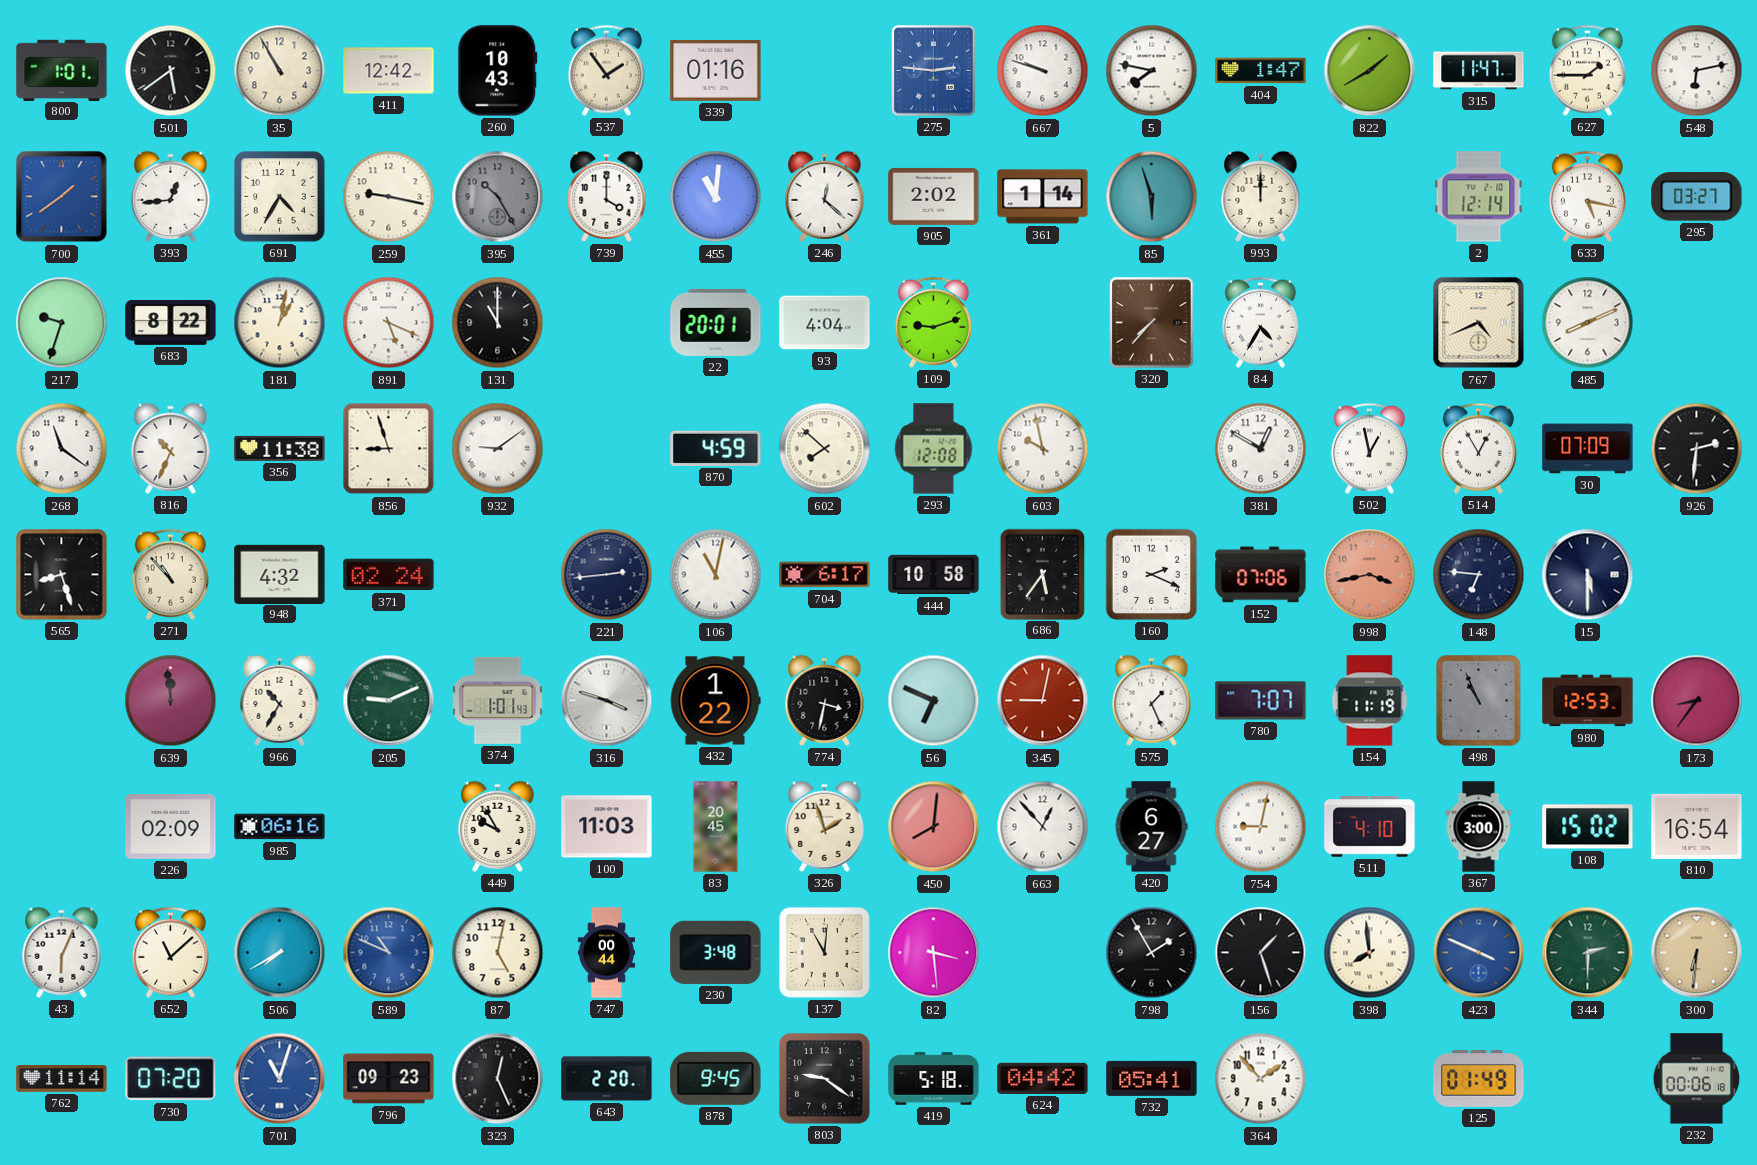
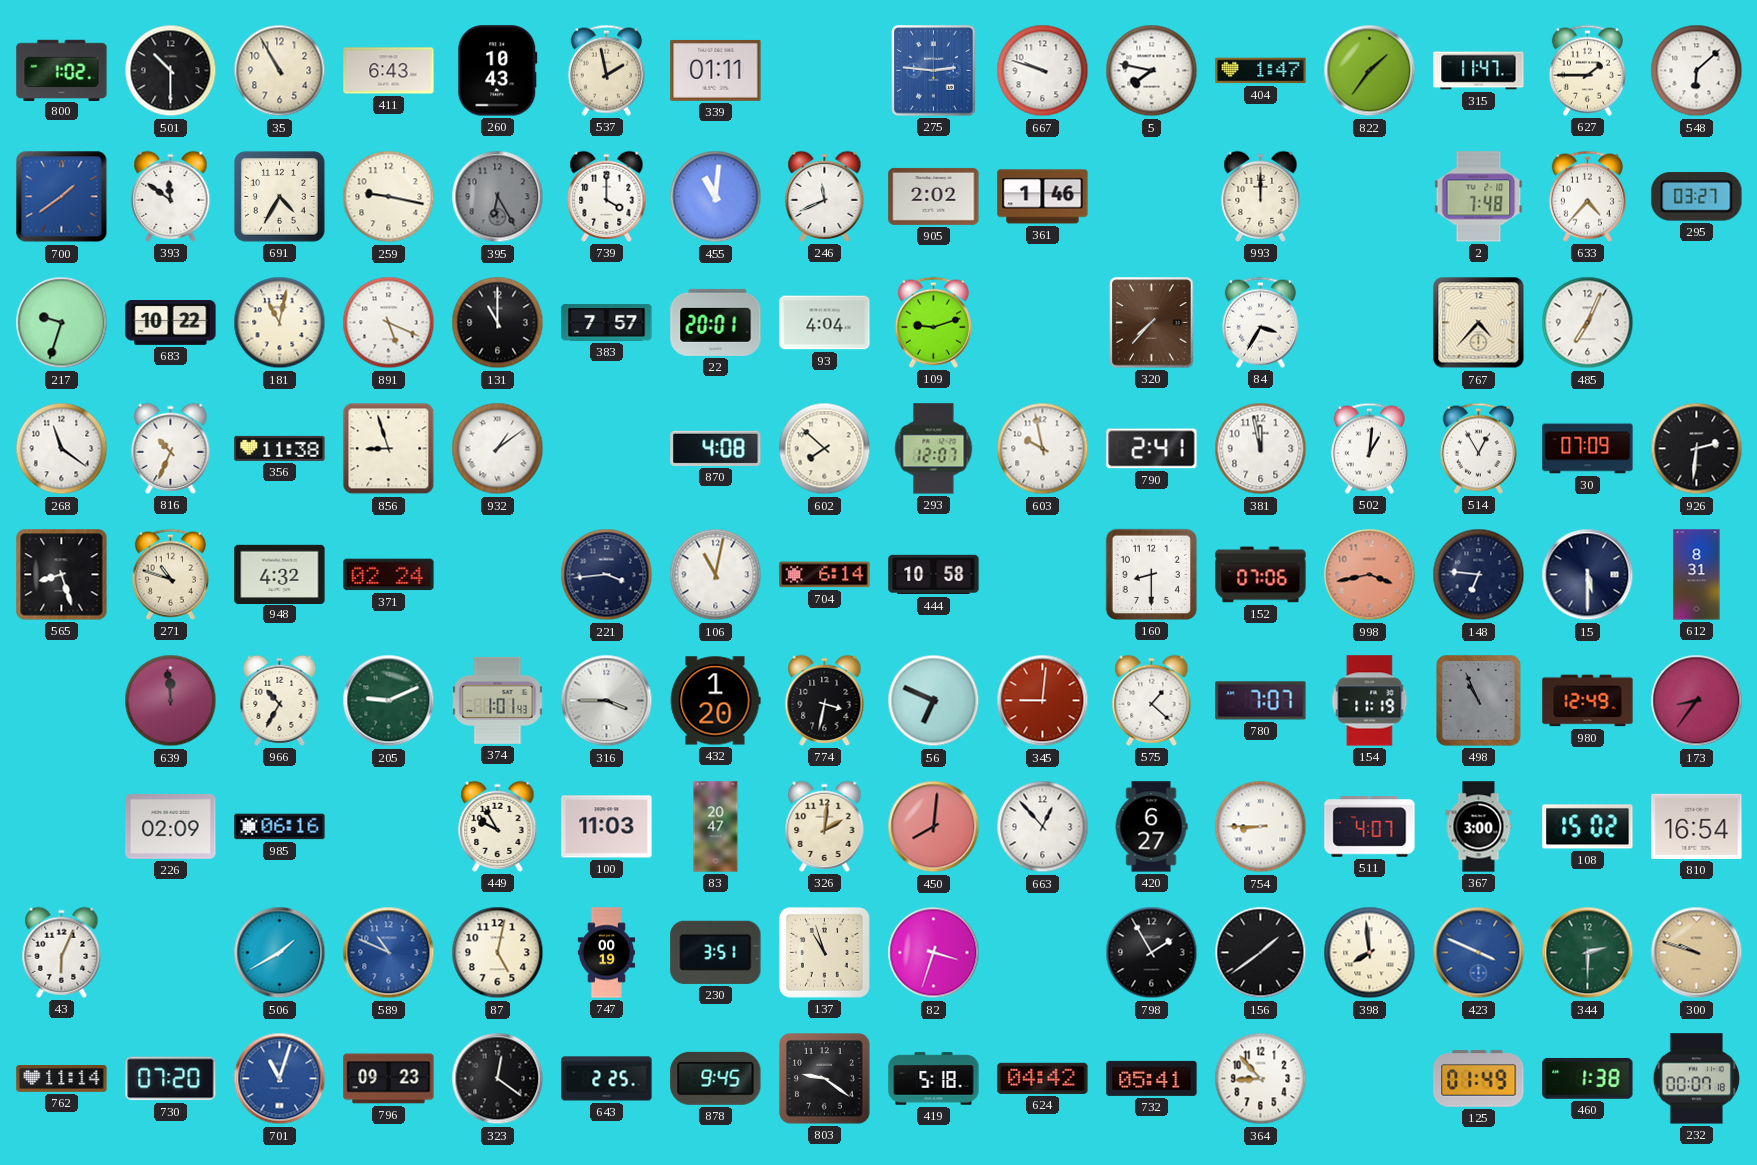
800: 1:01 -> 1:02 (62, 70)
501: 5:39 -> 10:30 (171, 71)
411: 12:42 -> 6:43 (389, 71)
537: 1:54 -> 1:58 (606, 70)
339: 01:16 -> 01:11 (716, 70)
822: 1:40 -> 1:36 (1370, 71)
548: 6:13 -> 6:08 (1697, 71)
393: 12:44 -> 11:51 (171, 196)
395: 10:25 -> 6:25 (498, 197)
246: 12:22 -> 11:41 (825, 196)
361: 1:14 -> 1:46 (1043, 197)
85: 5:57 -> none (1152, 197)
2: 12:14 -> 7:48 (1479, 197)
633: 5:17 -> 4:37 (1587, 196)
683: 8:22 -> 10:22 (171, 323)
181: 1:02 -> 11:02 (280, 323)
383: none -> 7:57 (607, 323)
84: 4:35 -> 3:35 (1260, 322)
767: 4:41 -> 4:37 (1479, 323)
485: 8:11 -> 7:04 (1588, 323)
932: 9:09 -> 1:09 (498, 449)
870: 4:59 -> 4:08 (716, 448)
293: 12:08 -> 12:07 (934, 449)
790: none -> 2:41 (1152, 449)
381: 12:50 -> 11:58 (1261, 449)
502: 12:58 -> 1:01 (1369, 448)
271: 10:53 -> 10:48 (170, 574)
221: 2:44 -> 3:44 (607, 575)
704: 6:17 -> 6:14 (825, 575)
686: 5:36 -> none (1042, 574)
160: 2:19 -> 8:30 (1151, 574)
612: none -> 8:31 (1697, 575)
316: 3:48 -> 3:45 (607, 701)
432: 1:22 -> 1:20 (715, 701)
345: 9:02 -> 9:01 (1043, 701)
575: 1:26 -> 1:22 (1152, 700)
980: 12:53 -> 12:49 (1588, 701)
83: 20:45 -> 20:47 (716, 827)
326: 1:57 -> 2:01 (825, 826)
754: 9:02 -> 8:45 (1261, 827)
511: 4:10 -> 4:07 (1370, 827)
652: 11:08 -> none (170, 952)
506: 7:40 -> 1:40 (280, 953)
747: 00:44 -> 00:19 (606, 953)
230: 3:48 -> 3:51 (716, 952)
137: 11:01 -> 10:57 (825, 953)
82: 3:29 -> 3:33 (934, 953)
156: 1:27 -> 1:39 (1261, 953)
300: 6:31 -> 9:48 (1697, 953)
323: 12:26 -> 12:21 (498, 1079)
643: 2:20 -> 2:25 (607, 1079)
364: 1:53 -> 8:53 (1261, 1079)
460: none -> 1:38 (1588, 1078)
232: 00:06 -> 00:07 (1696, 1079)
